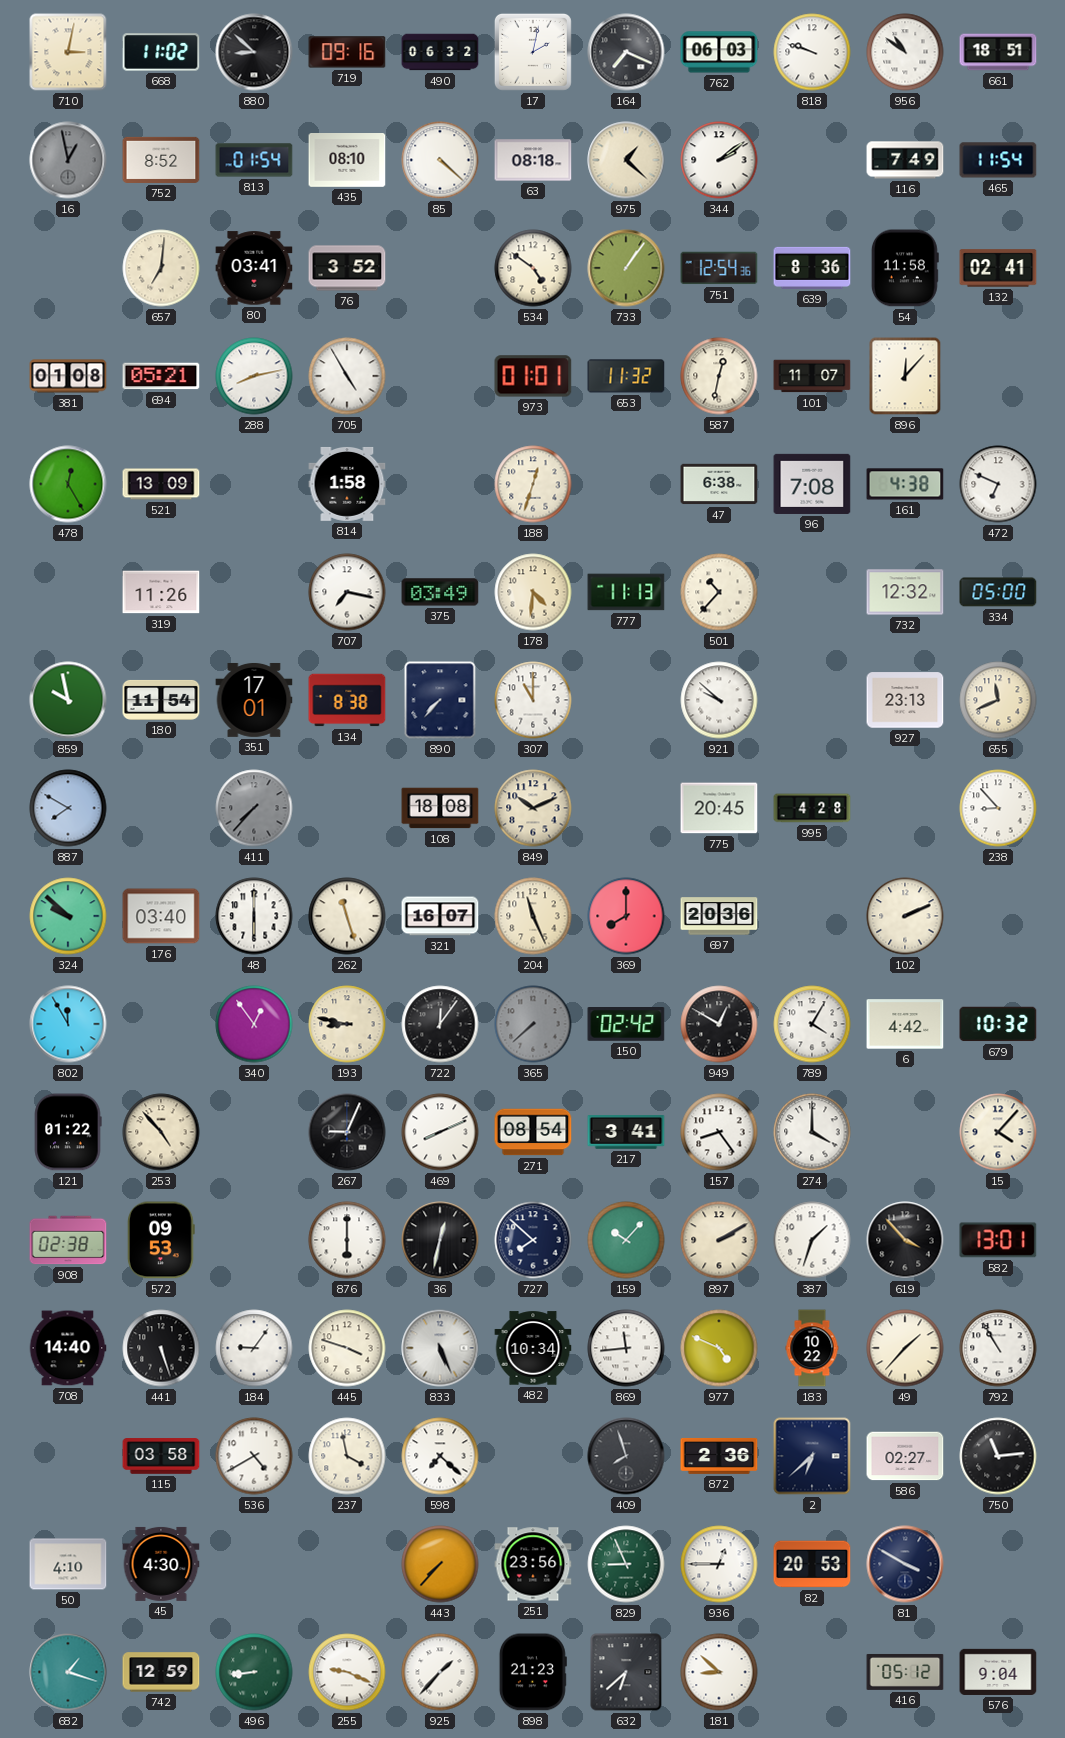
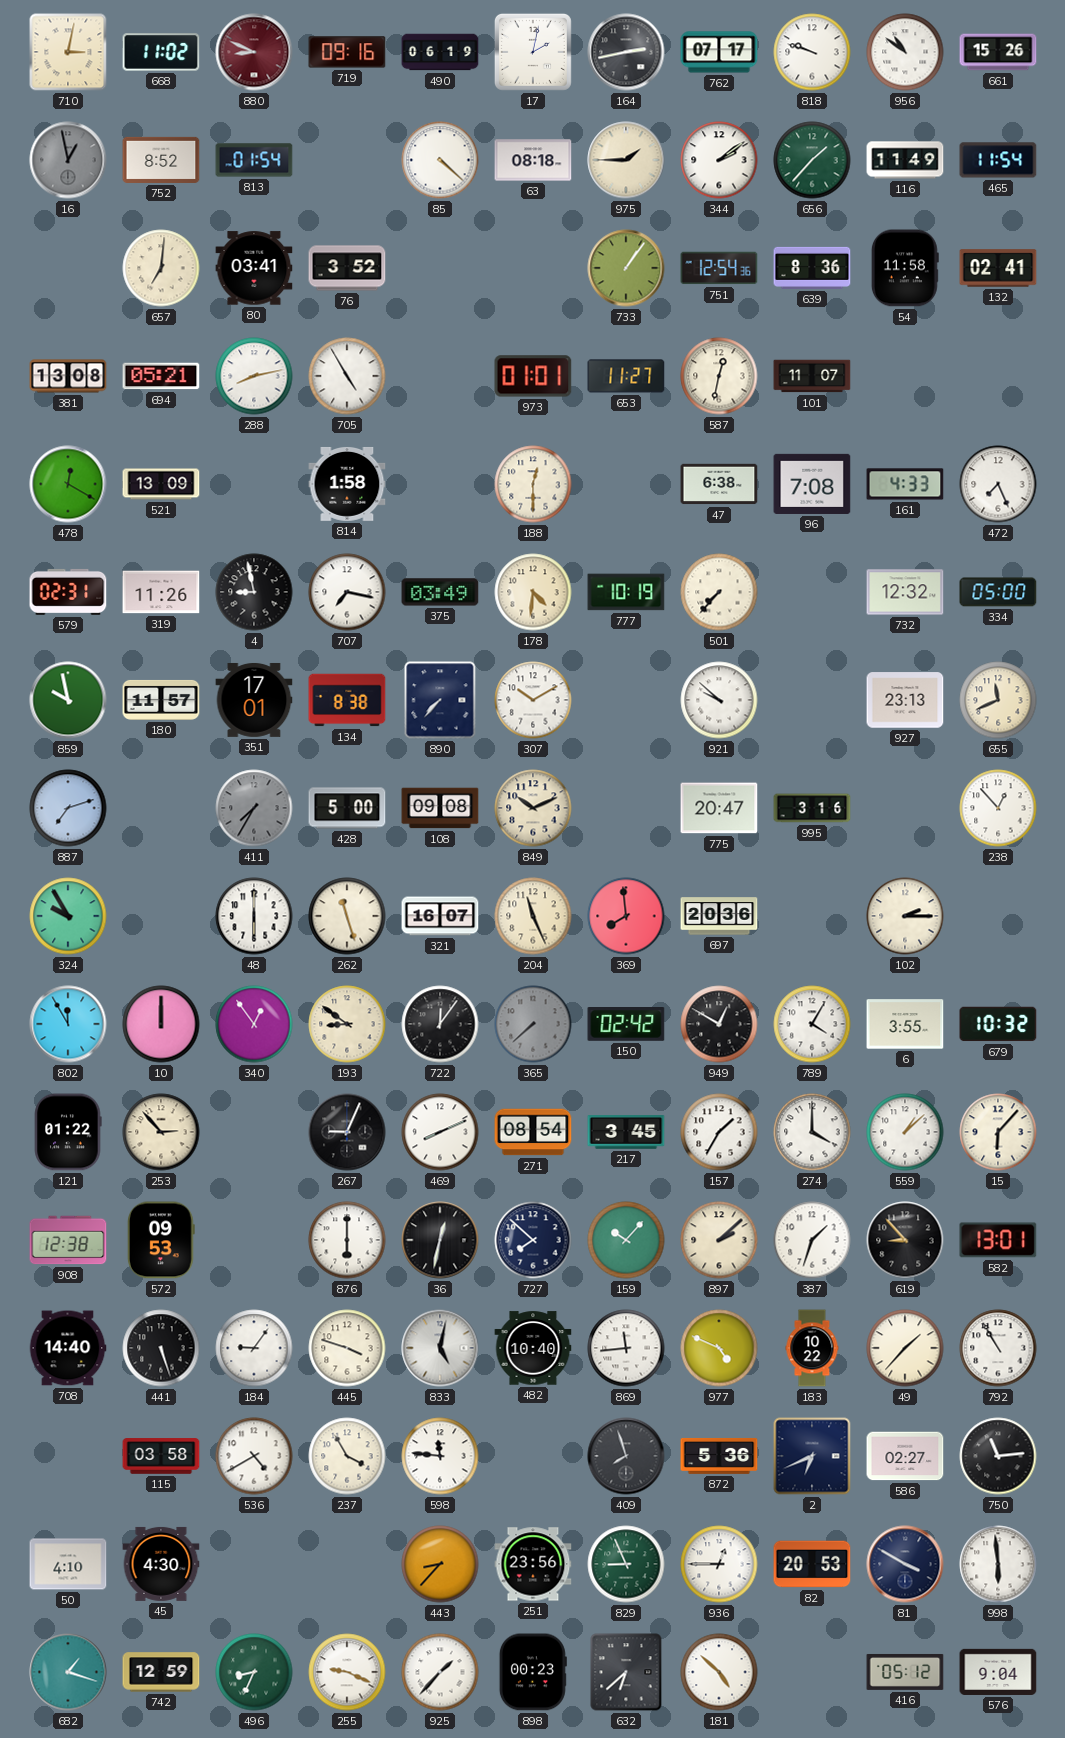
880: 8:52 -> 8:49 (254, 52)
880 dial: black -> burgundy (254, 52)
490: 06:32 -> 06:19 (440, 52)
164: 7:19 -> 2:43 (626, 52)
762: 06:03 -> 07:17 (719, 52)
661: 18:51 -> 15:26 (998, 52)
435: 08:10 -> none (347, 161)
975: 1:22 -> 1:45 (626, 160)
656: none -> 1:37 (812, 160)
116: 7:49 -> 11:49 (905, 160)
534: 4:51 -> none (533, 268)
381: 01:08 -> 13:08 (68, 376)
653: 11:32 -> 11:27 (626, 376)
896: 12:07 -> none (905, 376)
478: 12:25 -> 12:20 (68, 484)
188: 12:33 -> 12:30 (533, 484)
161: 4:38 -> 4:33 (905, 484)
472: 6:49 -> 7:26 (998, 484)
579: none -> 02:31 (68, 592)
4: none -> 8:58 (254, 592)
777: 11:13 -> 10:19 (626, 592)
501: 10:37 -> 7:37 (719, 592)
180: 11:54 -> 11:57 (161, 700)
307: 11:00 -> 10:10 (533, 700)
887: 7:50 -> 7:12 (68, 808)
411: 7:37 -> 7:35 (254, 808)
428: none -> 5:00 (347, 808)
108: 18:08 -> 09:08 (440, 808)
775: 20:45 -> 20:47 (719, 808)
995: 4:28 -> 3:16 (812, 808)
238: 8:53 -> 12:53 (998, 808)
324: 9:52 -> 9:55 (68, 916)
176: 03:40 -> none (161, 916)
369: 8:00 -> 7:59 (626, 916)
102: 2:11 -> 2:15 (905, 916)
10: none -> 12:00 (161, 1024)
193: 8:47 -> 8:51 (347, 1024)
6: 4:42 -> 3:55 (905, 1024)
253: 4:53 -> 2:53 (161, 1132)
217: 3:41 -> 3:45 (626, 1132)
157: 8:24 -> 1:35 (719, 1132)
559: none -> 1:08 (905, 1132)
15: 4:07 -> 6:07 (998, 1132)
908: 02:38 -> 12:38 (68, 1240)
897: 2:10 -> 2:08 (719, 1240)
619: 3:53 -> 8:53 (905, 1240)
833: 5:26 -> 5:02 (440, 1348)
482: 10:34 -> 10:40 (533, 1348)
237: 3:58 -> 3:55 (347, 1456)
598: 7:22 -> 11:46 (440, 1456)
872: 2:36 -> 5:36 (719, 1456)
2: 6:38 -> 6:41 (812, 1456)
443: 7:37 -> 8:37 (440, 1564)
998: none -> 5:59 (998, 1564)
496: 8:44 -> 8:34 (254, 1672)
898: 21:23 -> 00:23 (533, 1672)
181: 8:52 -> 4:52 (719, 1672)
